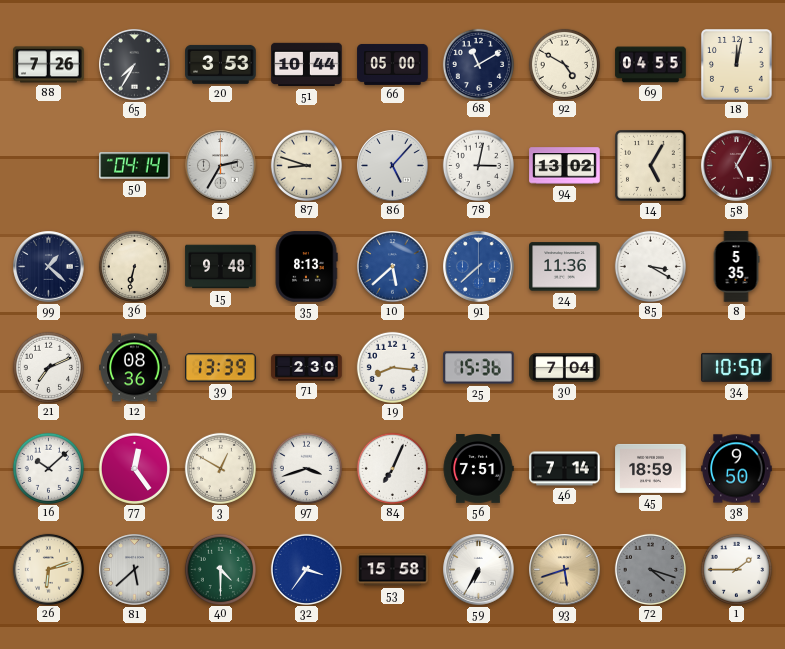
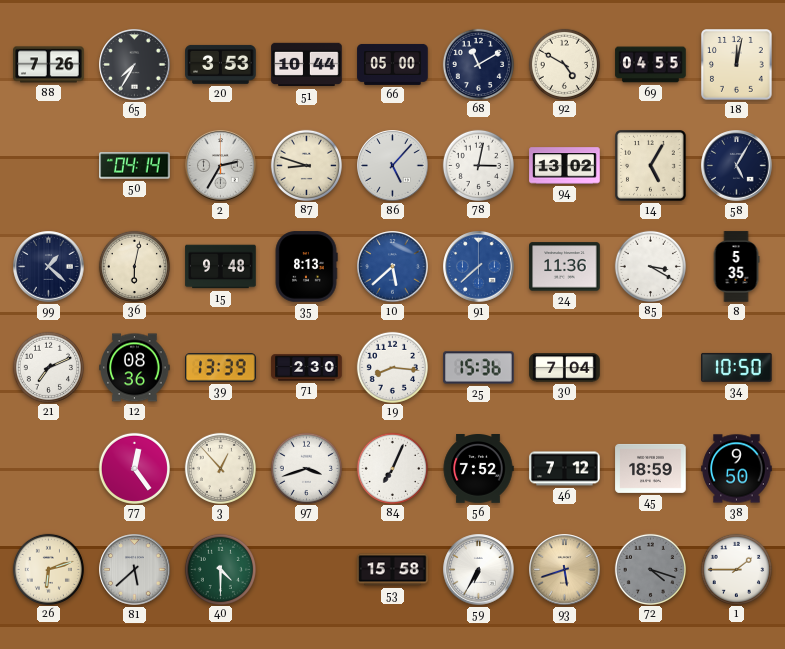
58 dial: burgundy -> navy (737, 166)
36: 6:32 -> 6:02 (134, 266)
16: 10:08 -> none (48, 468)
3: 12:50 -> 12:53 (220, 468)
56: 7:51 -> 7:52 (478, 469)
46: 7:14 -> 7:12 (565, 469)
32: 3:36 -> none (306, 569)
